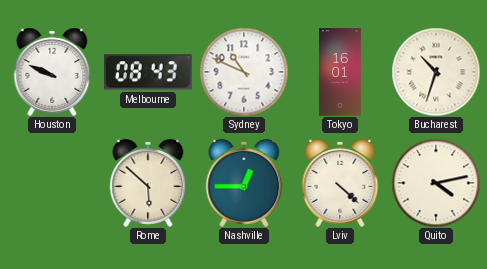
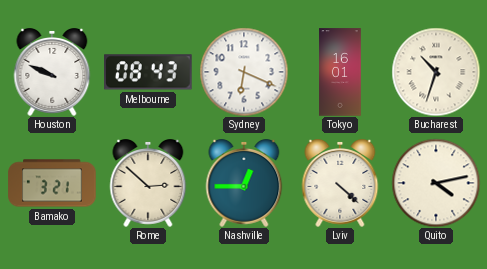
Sydney: 10:49 -> 6:19 (244, 72)
Bamako: none -> 3:21 (52, 183)
Rome: 5:52 -> 2:52 (148, 184)
